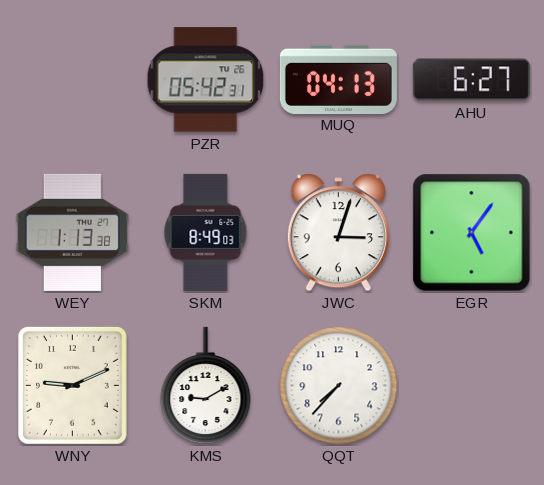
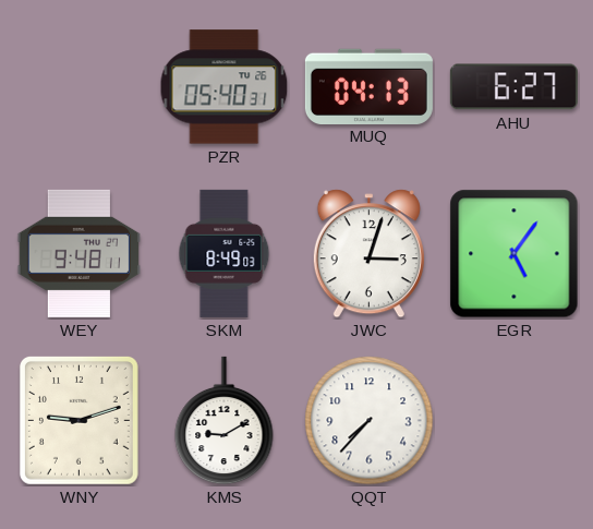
PZR: 05:42 -> 05:40 (225, 87)
WEY: 1:13 -> 9:48 (80, 253)
WNY: 9:11 -> 9:12 (78, 420)
